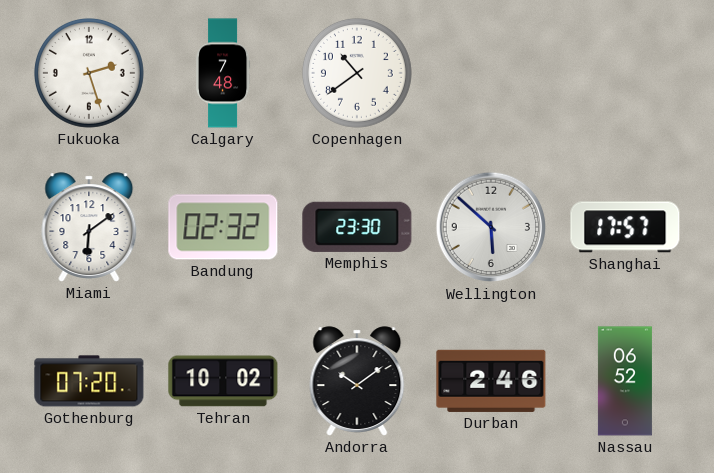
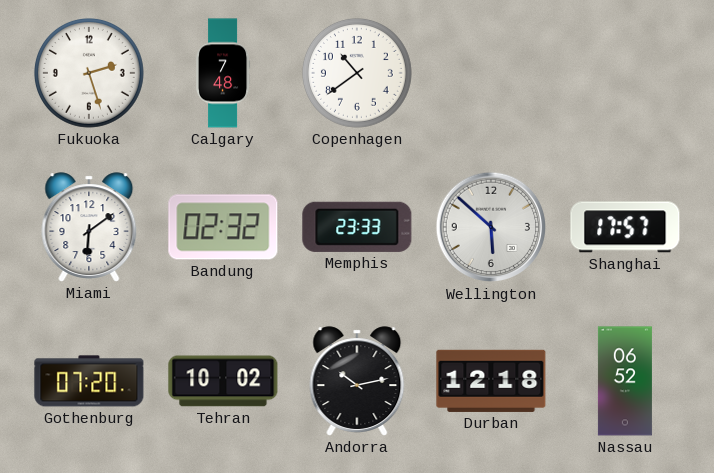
Memphis: 23:30 -> 23:33 (357, 227)
Andorra: 10:09 -> 10:13 (357, 381)
Durban: 2:46 -> 12:18 (491, 381)
